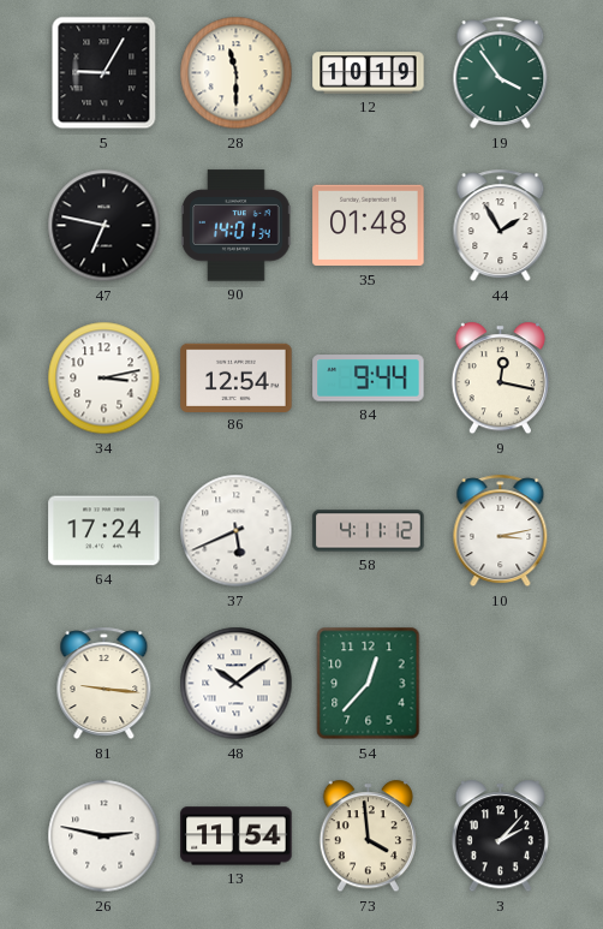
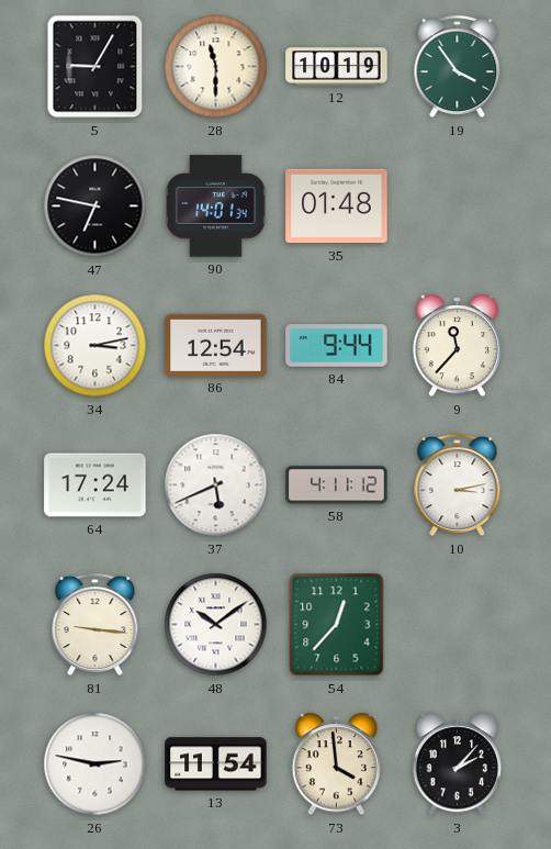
44: 1:55 -> none (501, 226)
9: 12:17 -> 11:37 (457, 346)
